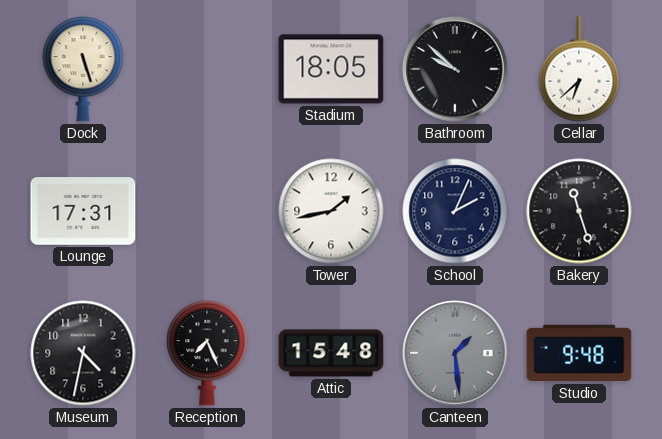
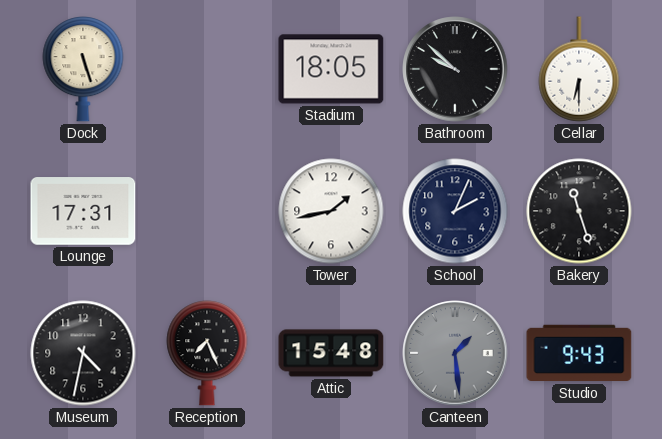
Cellar: 6:38 -> 6:30 (579, 69)
Studio: 9:48 -> 9:43 (579, 353)
